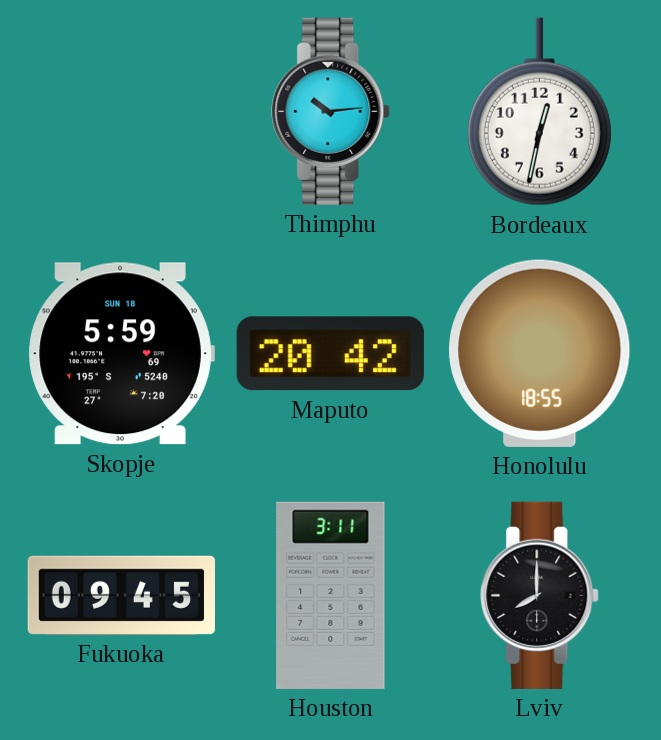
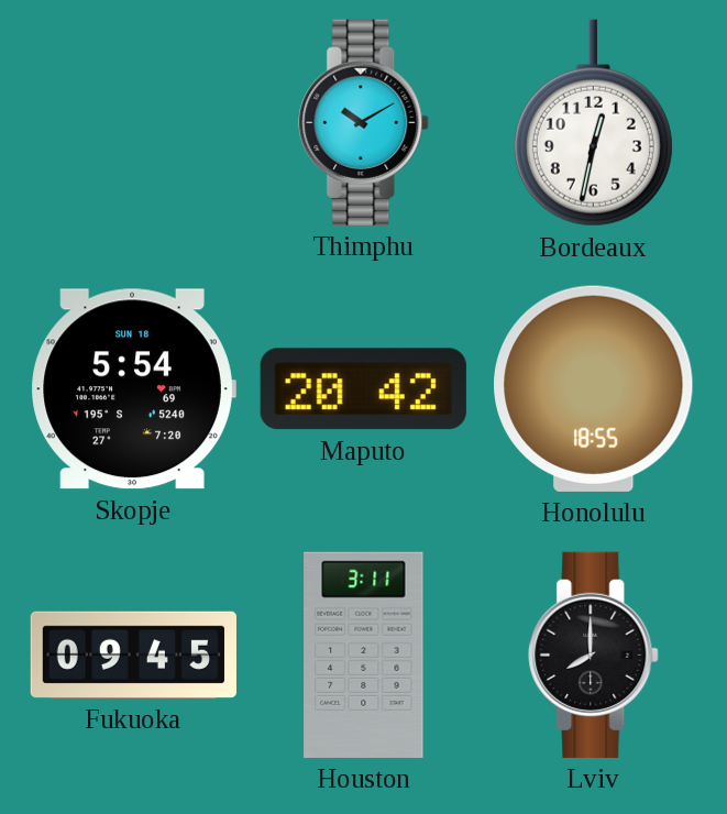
Thimphu: 10:14 -> 10:10 (364, 122)
Skopje: 5:59 -> 5:54 (133, 389)
